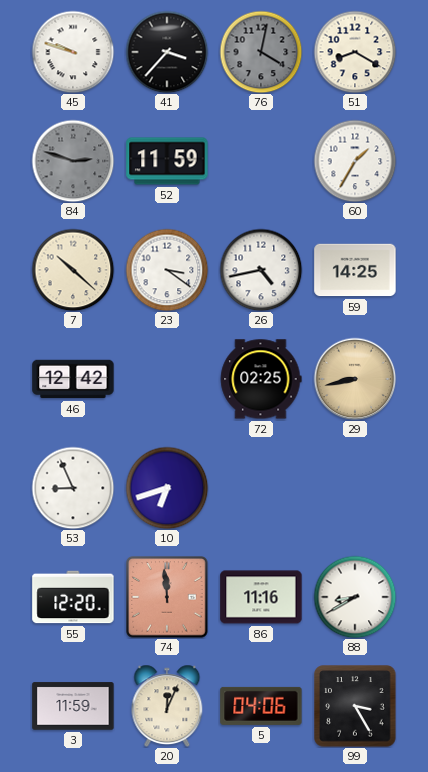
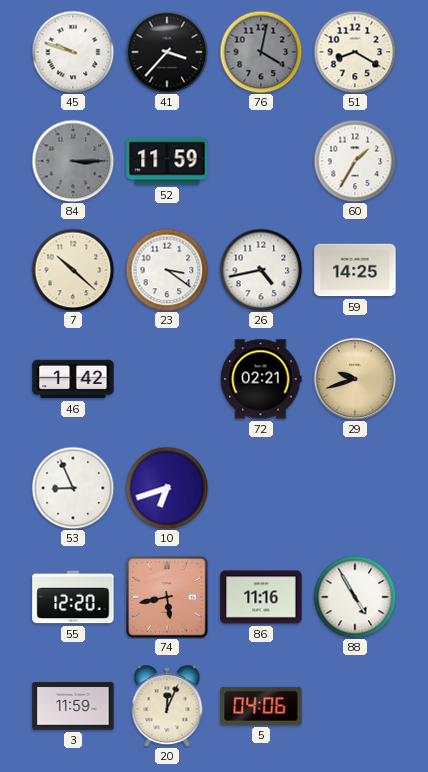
84: 2:48 -> 3:15 (73, 161)
46: 12:42 -> 1:42 (73, 379)
72: 02:25 -> 02:21 (261, 379)
29: 8:43 -> 9:42 (355, 379)
74: 11:59 -> 5:43 (167, 597)
88: 8:40 -> 4:55 (355, 597)
99: 3:25 -> none (355, 706)
